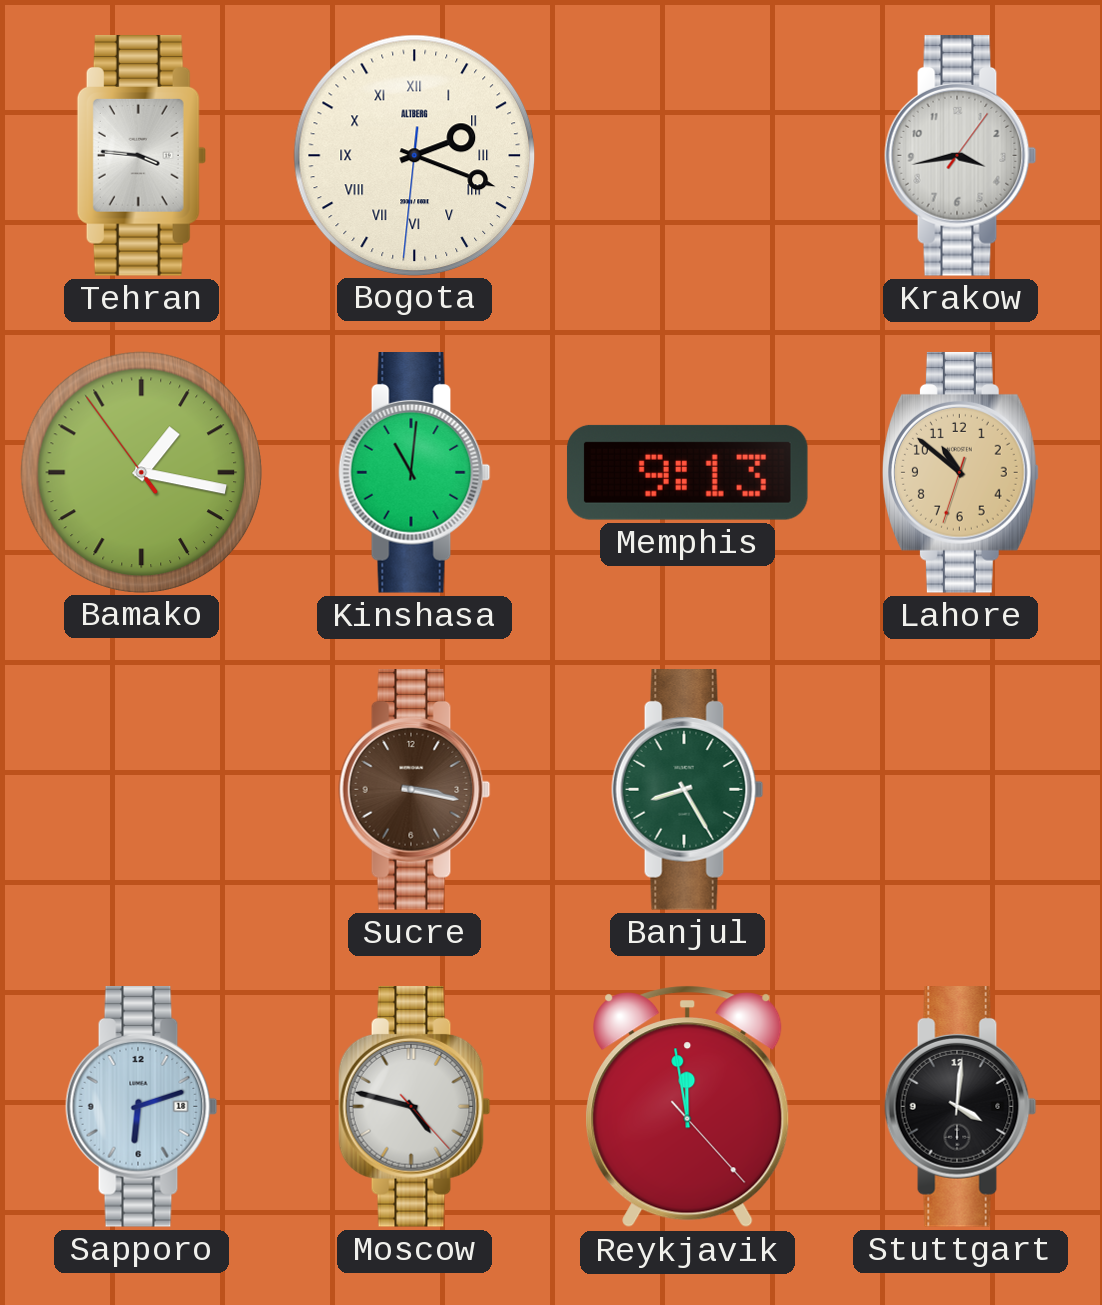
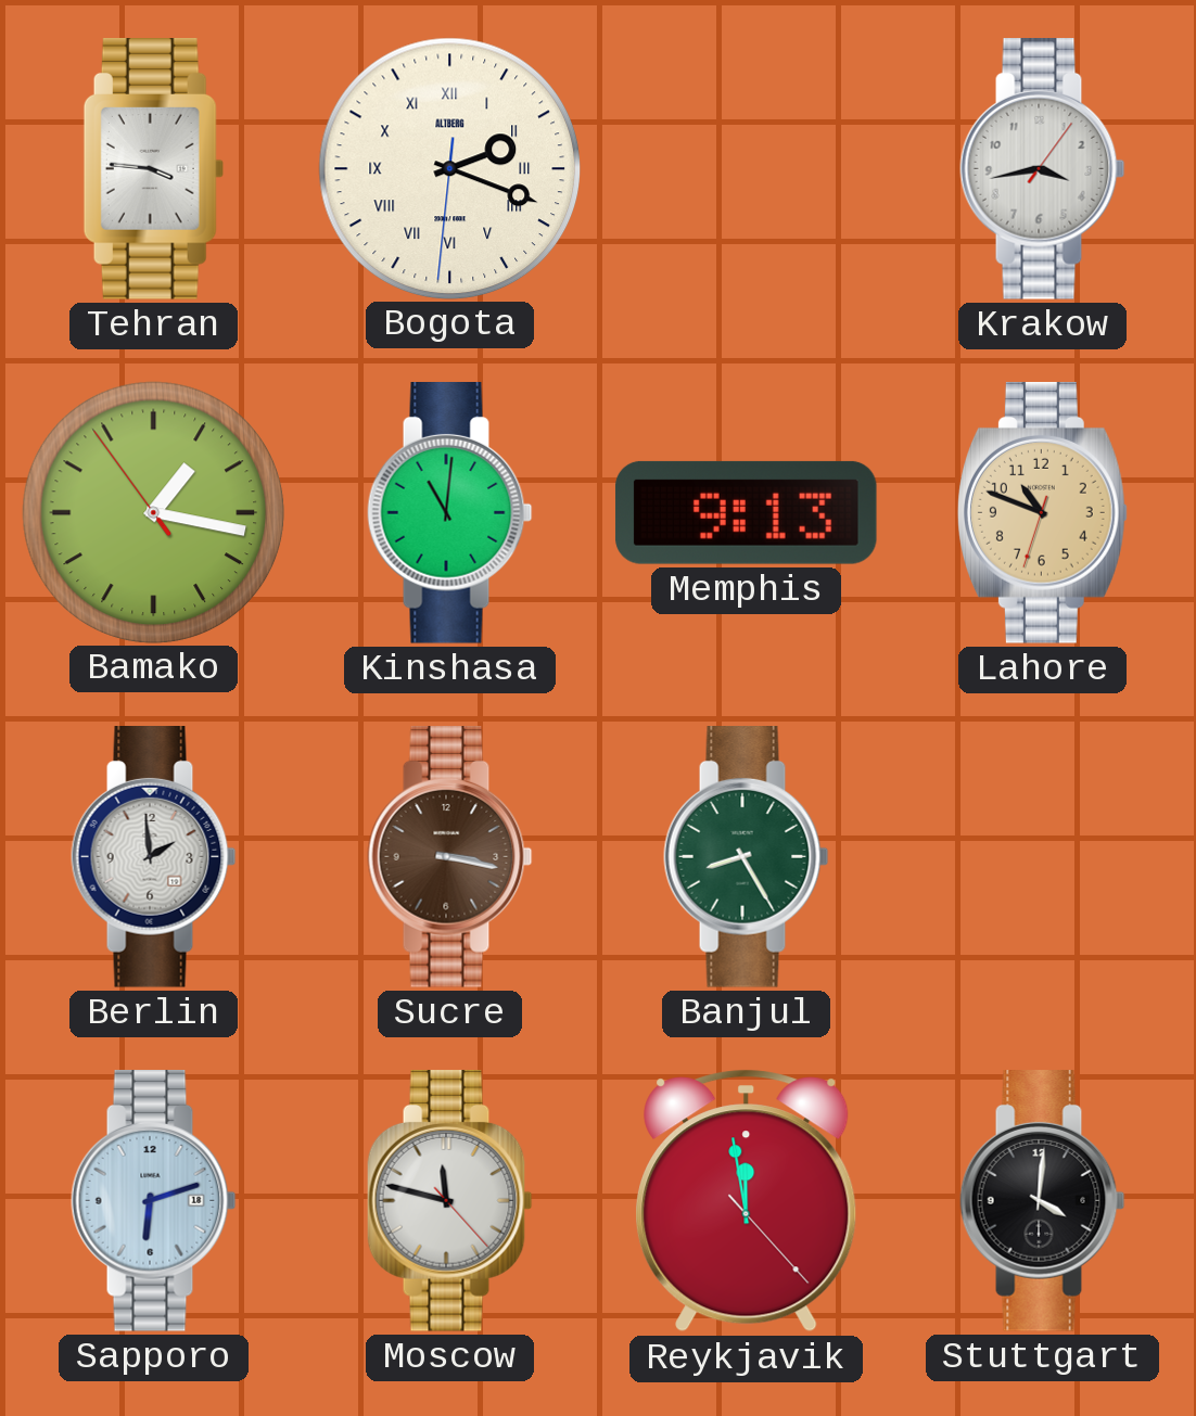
Lahore: 10:51 -> 10:48 (1042, 513)
Berlin: none -> 1:59 (154, 857)
Moscow: 4:47 -> 11:47 (450, 1201)
